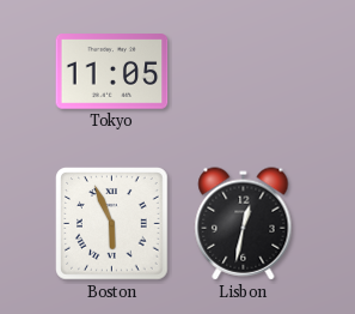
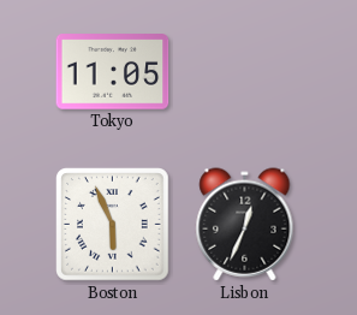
Lisbon: 12:32 -> 12:34 (245, 225)
